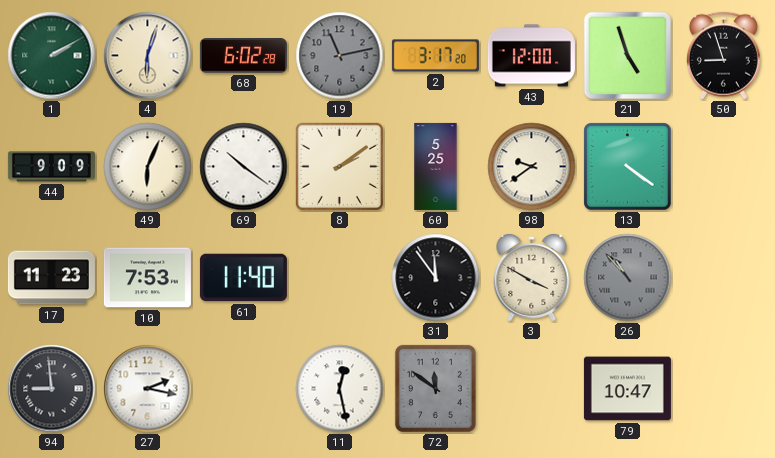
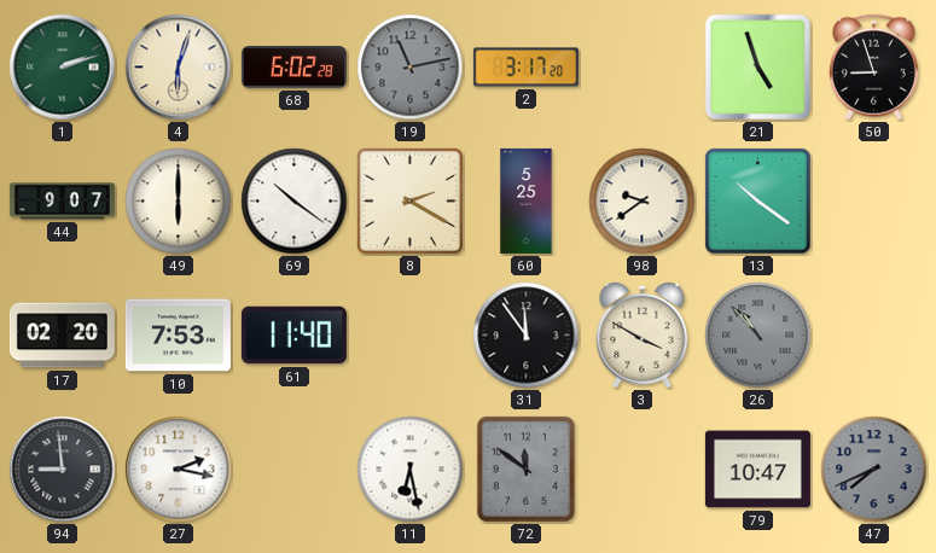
1: 2:10 -> 2:12 (63, 68)
43: 12:00 -> none (531, 56)
44: 9:09 -> 9:07 (62, 202)
49: 6:04 -> 6:00 (179, 202)
8: 2:09 -> 2:20 (409, 200)
13: 4:21 -> 10:21 (758, 202)
17: 11:23 -> 02:20 (62, 336)
11: 12:28 -> 6:28 (411, 470)
47: none -> 7:41 (874, 470)
